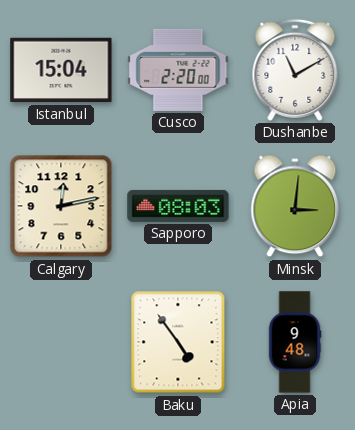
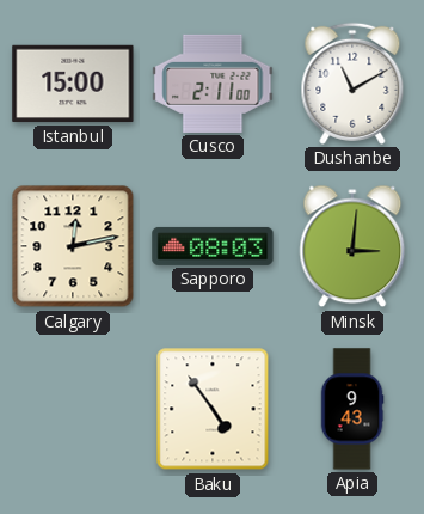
Istanbul: 15:04 -> 15:00 (73, 84)
Cusco: 2:20 -> 2:11 (213, 84)
Apia: 9:48 -> 9:43 (352, 409)
